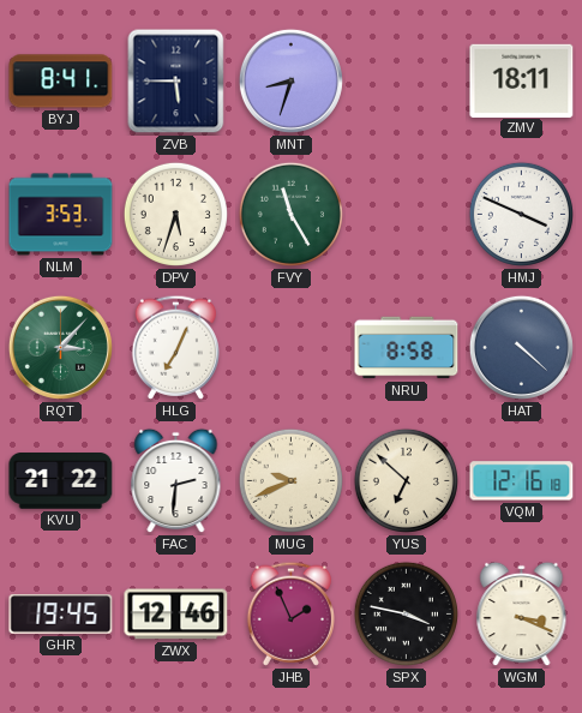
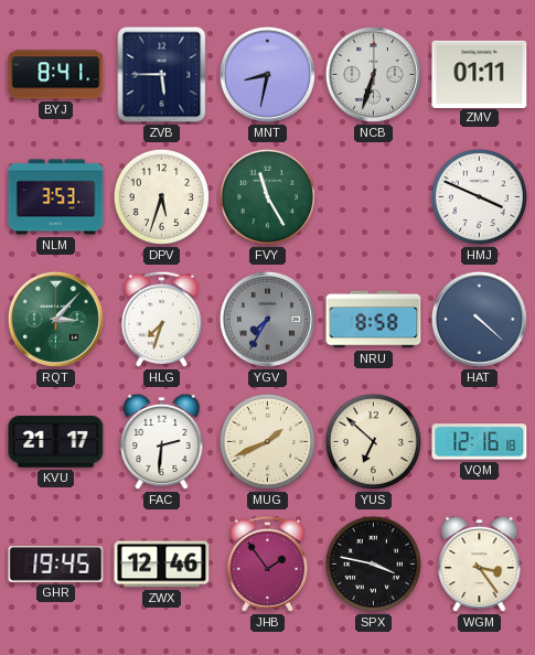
MNT: 8:33 -> 8:32 (267, 74)
NCB: none -> 6:33 (373, 74)
ZMV: 18:11 -> 01:11 (480, 74)
HLG: 7:04 -> 7:33 (161, 319)
YGV: none -> 7:35 (267, 319)
KVU: 21:22 -> 21:17 (56, 442)
MUG: 9:41 -> 1:41 (267, 441)
JHB: 1:56 -> 1:54 (267, 563)
WGM: 3:19 -> 3:24 (480, 565)
